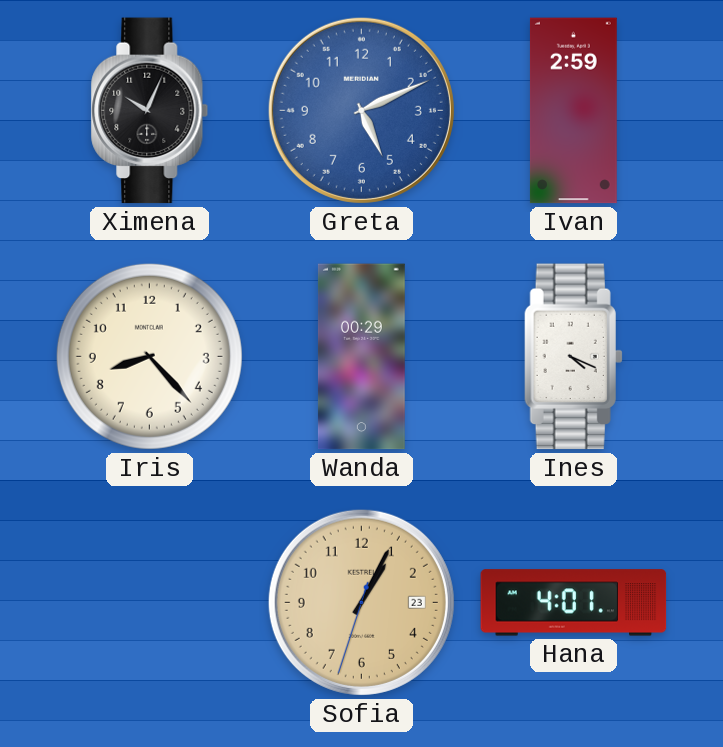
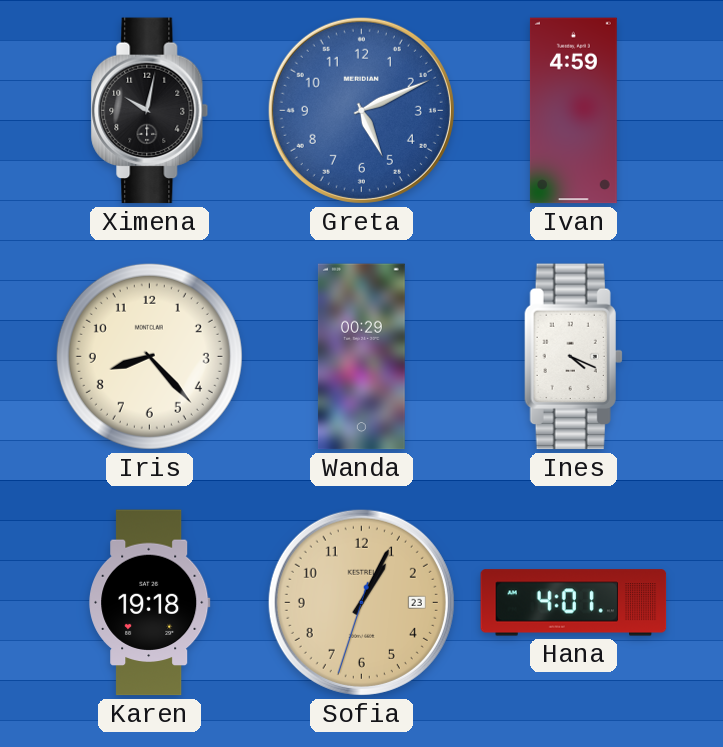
Ximena: 10:04 -> 10:02 (150, 111)
Ivan: 2:59 -> 4:59 (573, 111)
Karen: none -> 19:18 (150, 603)
